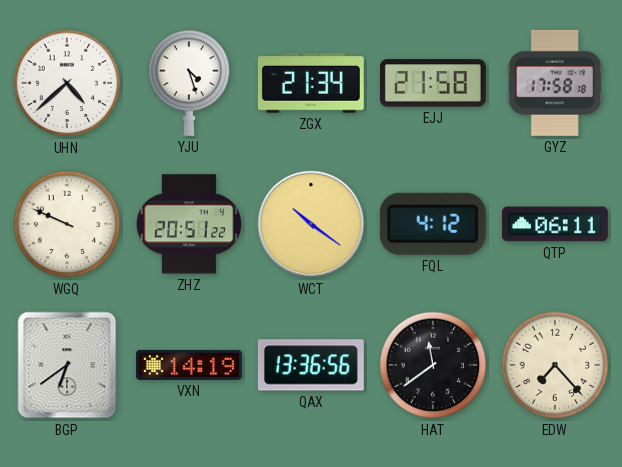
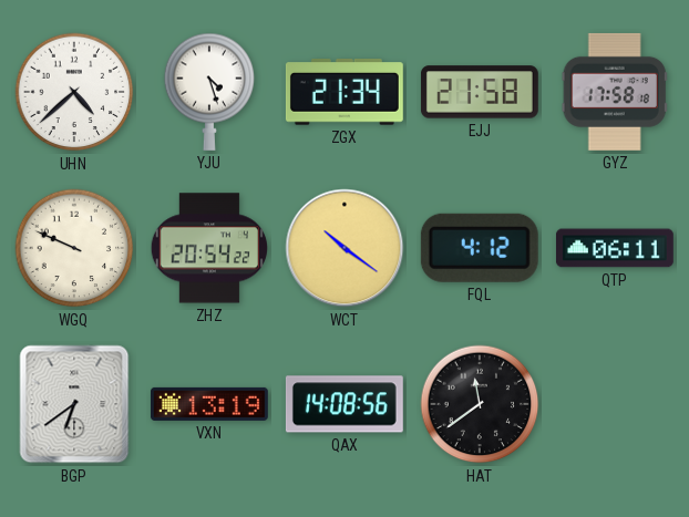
ZHZ: 20:51 -> 20:54 (209, 248)
VXN: 14:19 -> 13:19 (209, 404)
QAX: 13:36 -> 14:08 (344, 404)
EDW: 7:23 -> none (555, 365)
